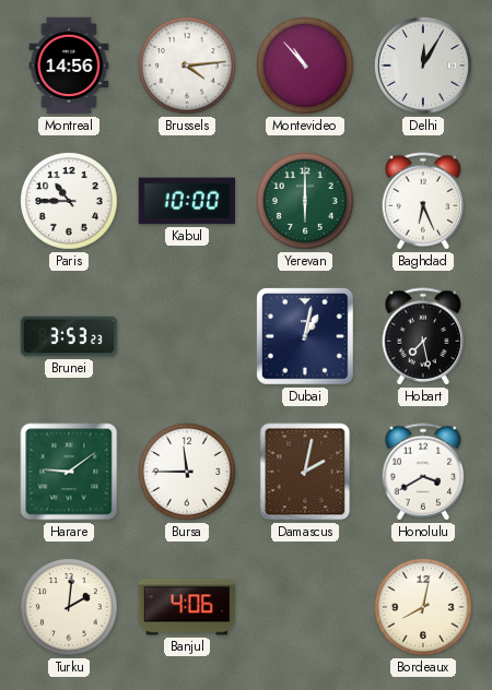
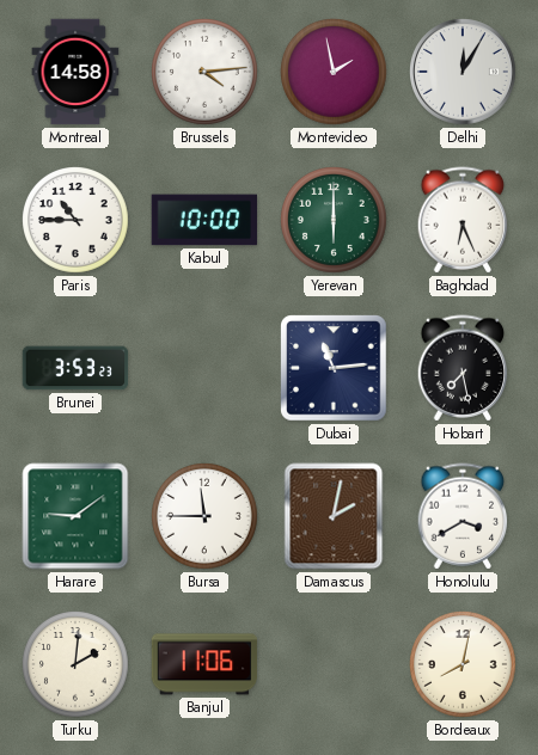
Montreal: 14:56 -> 14:58 (75, 72)
Montevideo: 10:53 -> 1:58 (335, 73)
Dubai: 1:02 -> 11:14 (334, 368)
Banjul: 4:06 -> 11:06 (204, 664)
